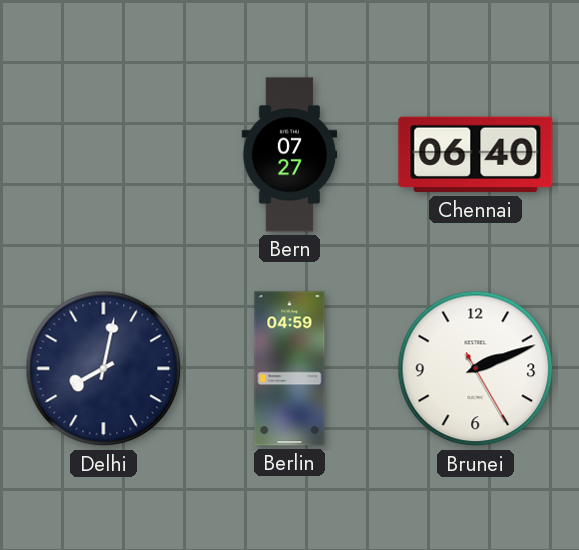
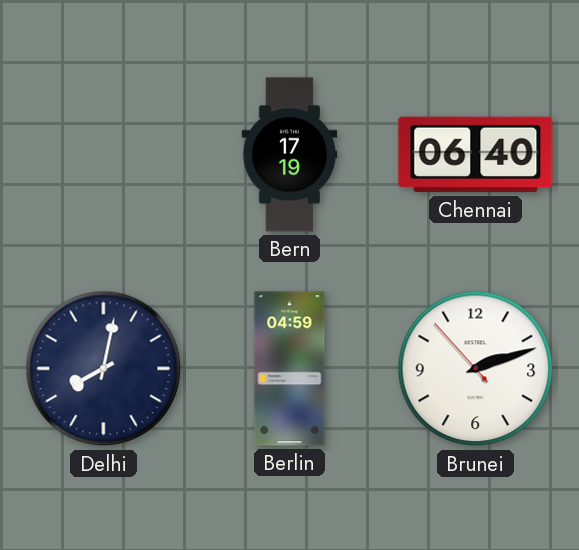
Bern: 07:27 -> 17:19 (290, 155)
Brunei: 2:11:25 -> 2:11:53 (476, 369)
